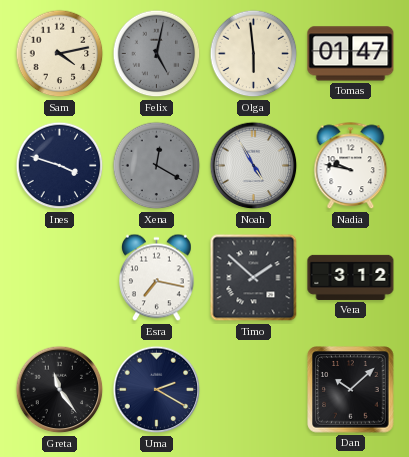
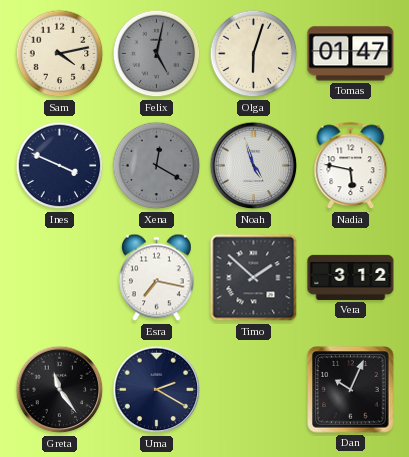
Olga: 5:59 -> 6:03 (254, 54)
Ines: 3:48 -> 3:49 (60, 166)
Noah: 4:55 -> 4:57 (254, 166)
Nadia: 9:47 -> 5:47 (351, 166)
Dan: 10:08 -> 10:04 (351, 390)
